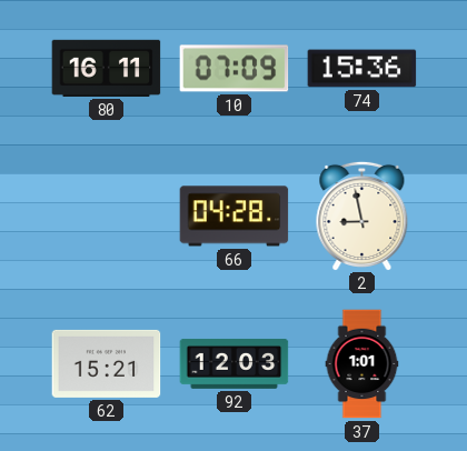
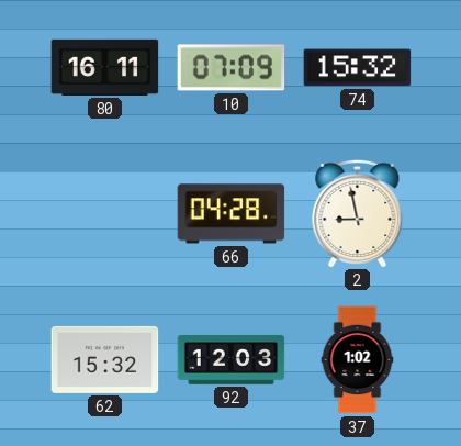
74: 15:36 -> 15:32 (358, 68)
62: 15:21 -> 15:32 (105, 359)
37: 1:01 -> 1:02 (358, 360)
